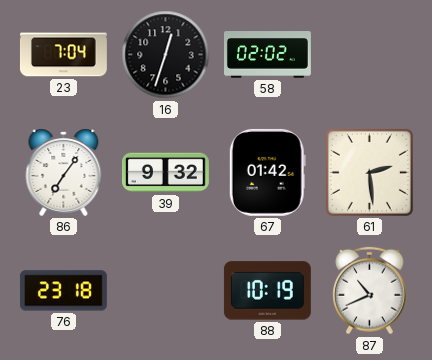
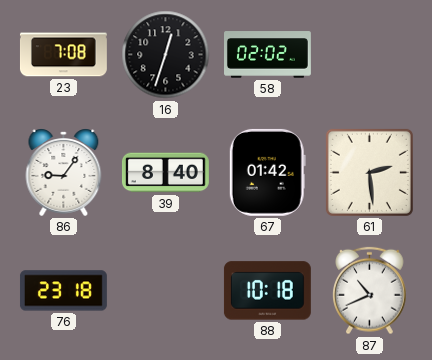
23: 7:04 -> 7:08 (63, 55)
86: 7:06 -> 9:06 (64, 172)
39: 9:32 -> 8:40 (165, 173)
88: 10:19 -> 10:18 (267, 291)
